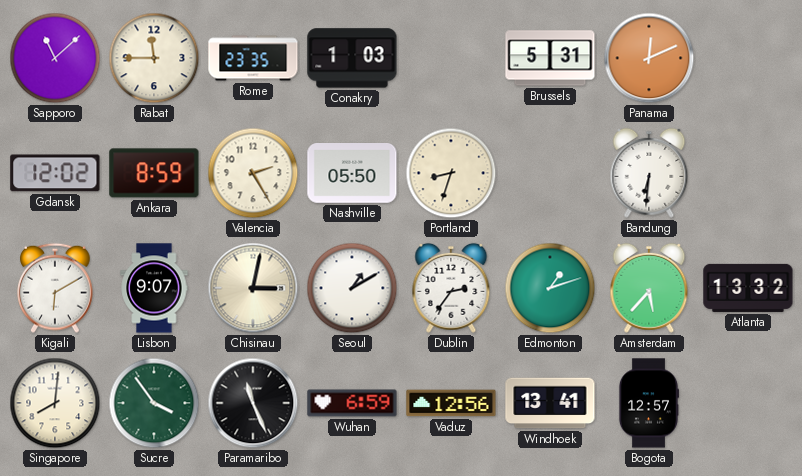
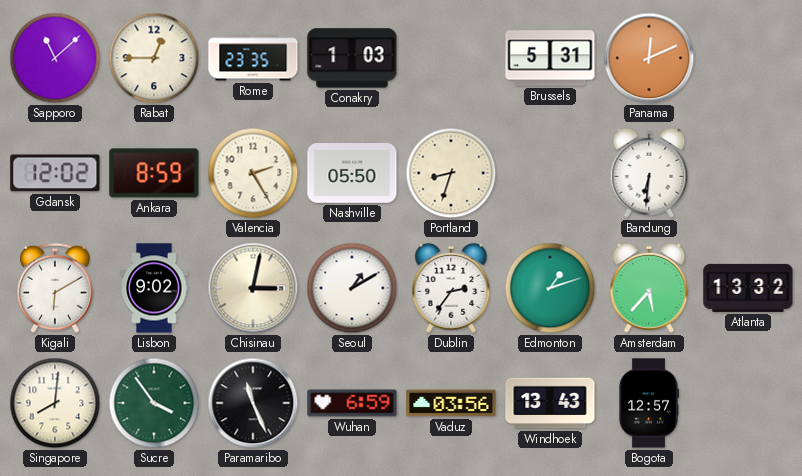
Rabat: 11:45 -> 12:45 (154, 58)
Lisbon: 9:07 -> 9:02 (154, 288)
Vaduz: 12:56 -> 03:56 (451, 403)
Windhoek: 13:41 -> 13:43 (550, 403)
